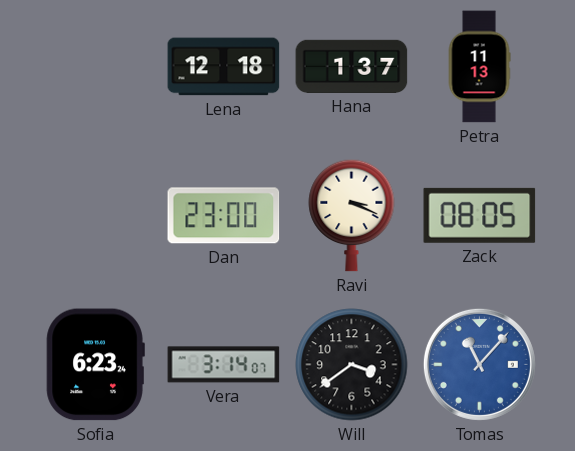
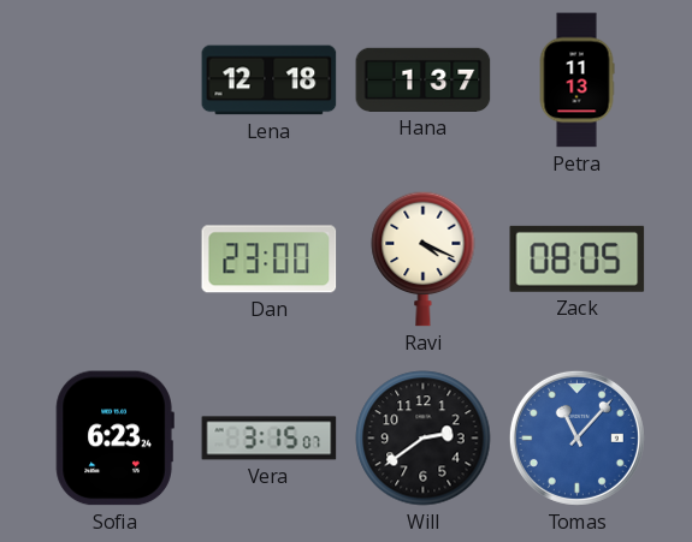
Ravi: 3:19 -> 4:19 (424, 258)
Vera: 3:14 -> 3:15 (270, 439)
Will: 3:39 -> 2:39 (424, 439)
